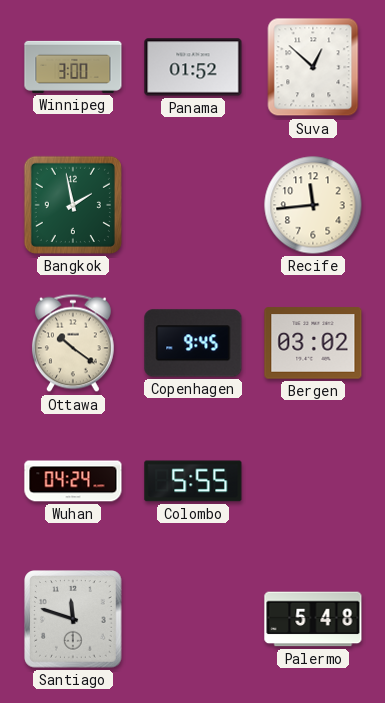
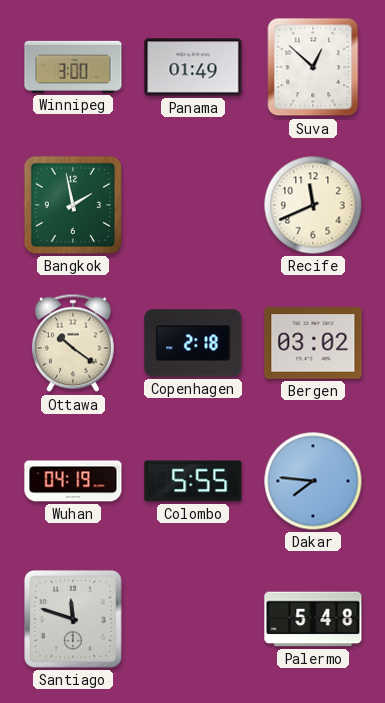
Panama: 01:52 -> 01:49 (193, 67)
Recife: 11:44 -> 11:41 (313, 205)
Copenhagen: 9:45 -> 2:18 (193, 343)
Wuhan: 04:24 -> 04:19 (73, 481)
Dakar: none -> 7:46 (313, 481)
